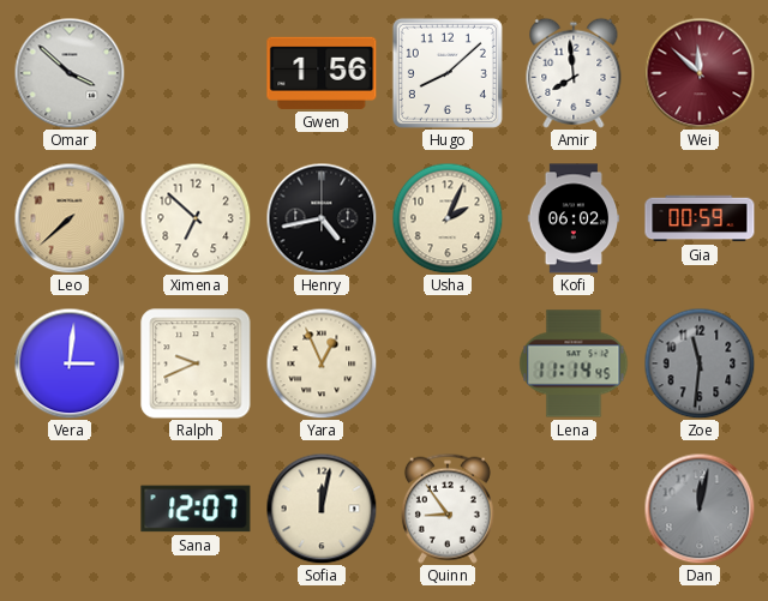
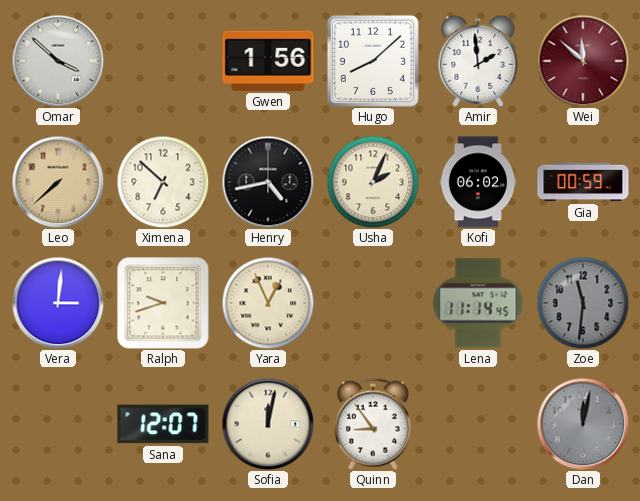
Amir: 7:59 -> 1:59 (478, 61)
Ralph: 9:41 -> 9:42 (163, 303)
